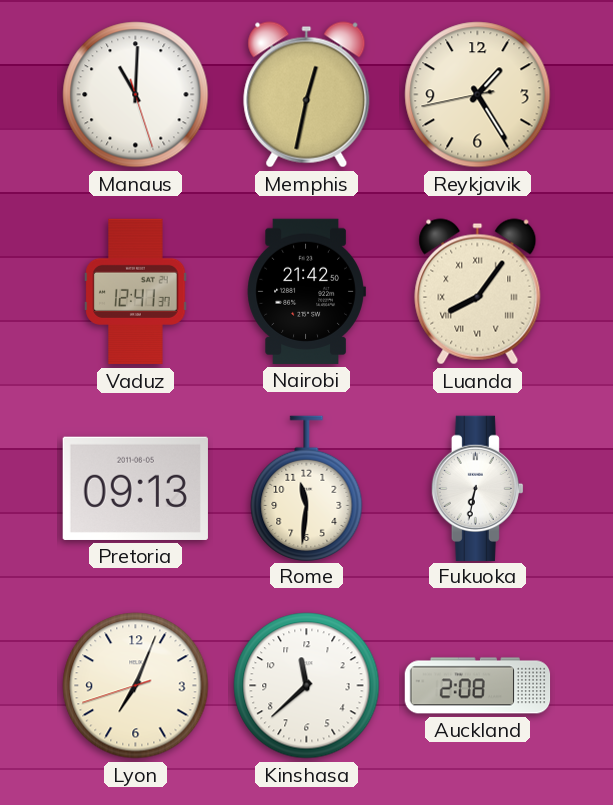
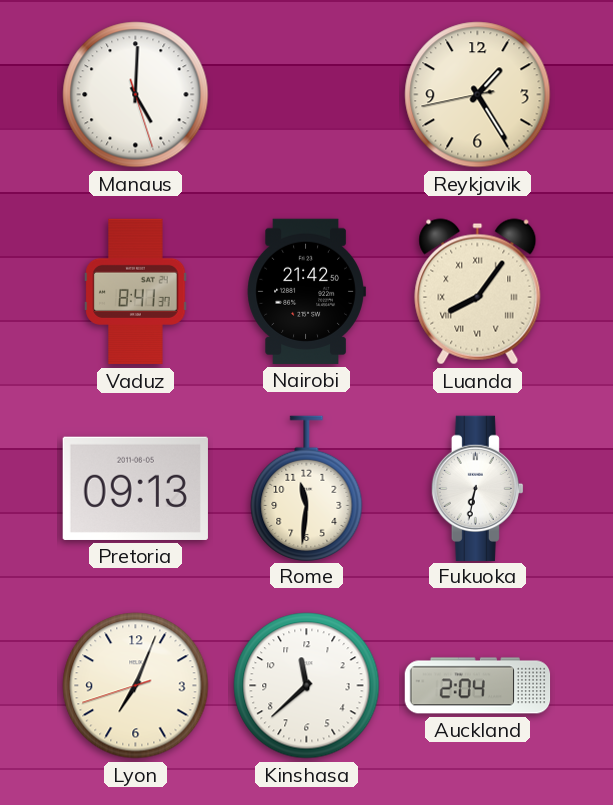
Manaus: 11:00 -> 5:00 (136, 95)
Memphis: 12:32 -> none (307, 95)
Vaduz: 12:41 -> 8:41 (136, 292)
Auckland: 2:08 -> 2:04 (478, 686)
